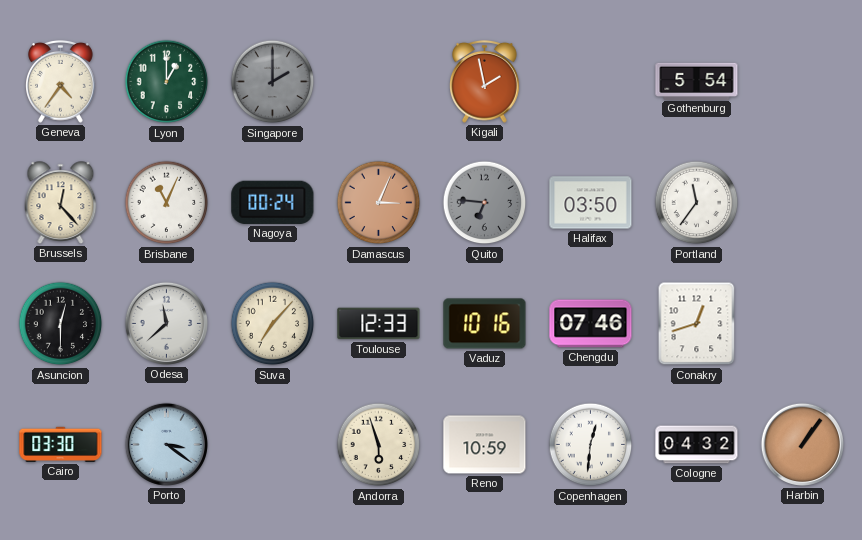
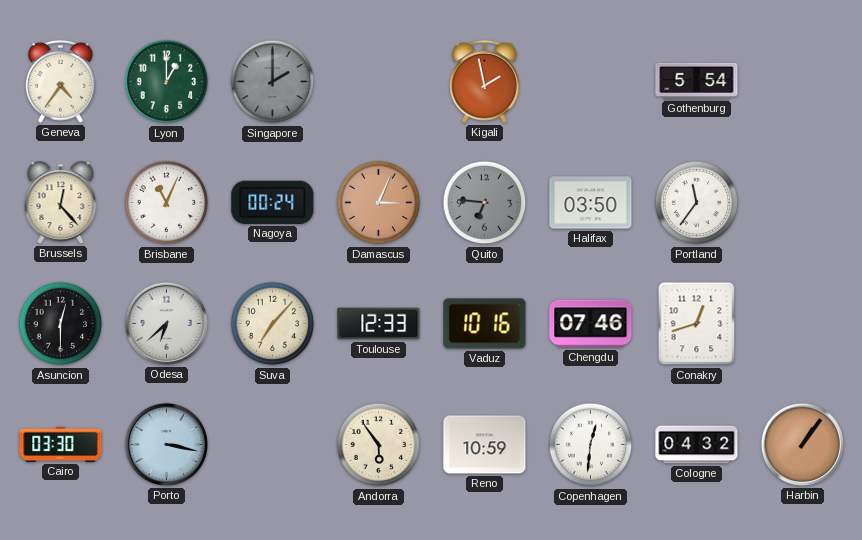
Odesa: 11:38 -> 6:38 (166, 323)
Porto: 3:21 -> 3:17 (166, 444)
Andorra: 5:57 -> 5:54 (379, 445)
